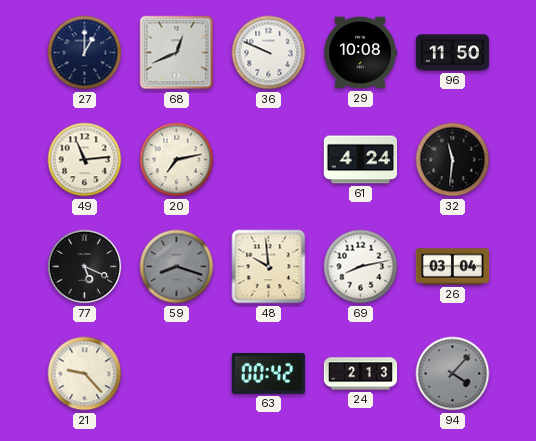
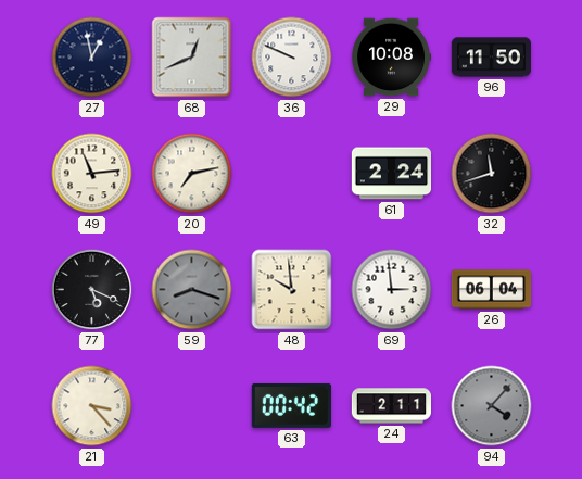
27: 1:00 -> 12:58 (92, 58)
61: 4:24 -> 2:24 (391, 174)
32: 11:31 -> 11:42 (492, 174)
69: 8:13 -> 2:59 (392, 290)
26: 03:04 -> 06:04 (491, 290)
21: 9:23 -> 3:23 (92, 406)
24: 2:13 -> 2:11 (391, 406)
